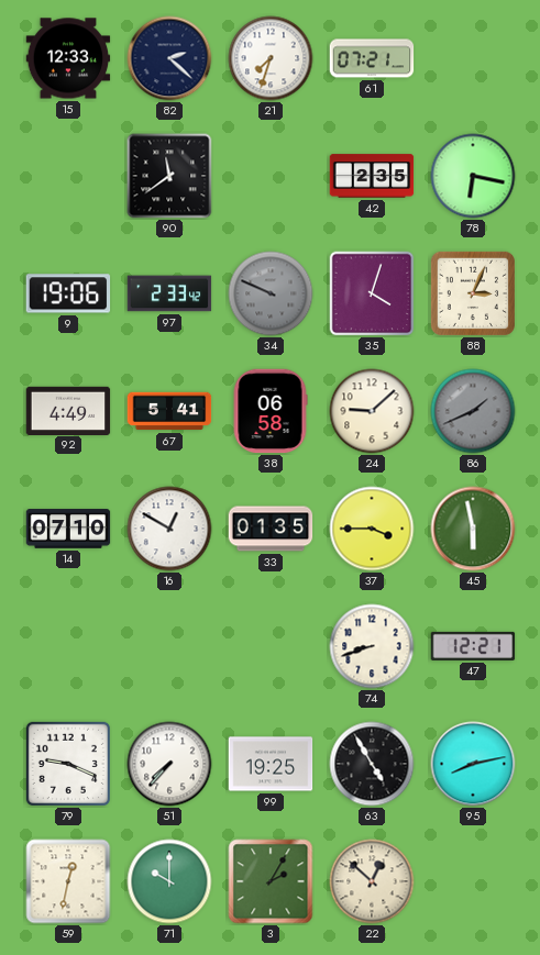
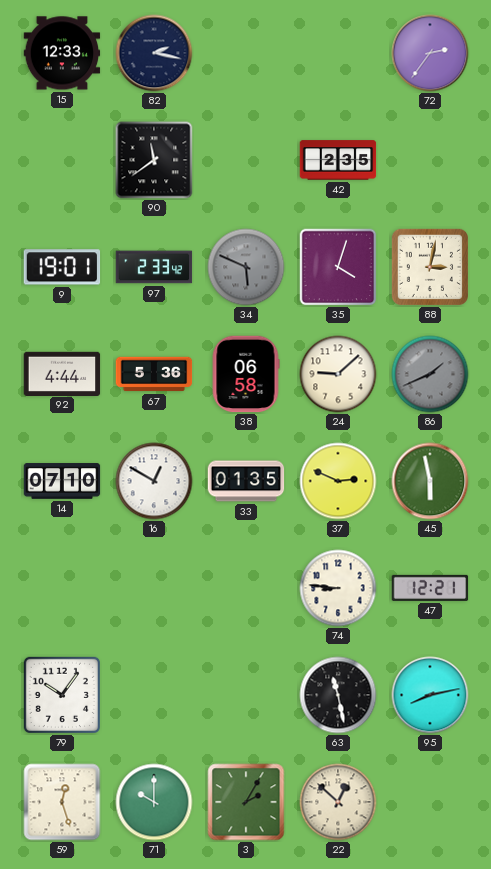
82: 2:22 -> 2:17 (154, 53)
21: 7:33 -> none (271, 58)
61: 07:21 -> none (372, 58)
72: none -> 2:36 (430, 53)
78: 6:17 -> none (473, 176)
9: 19:06 -> 19:01 (62, 267)
34: 9:49 -> 5:49 (246, 267)
88: 3:04 -> 3:02 (430, 267)
92: 4:49 -> 4:44 (62, 373)
67: 5:41 -> 5:36 (154, 374)
37: 3:45 -> 2:49 (338, 481)
74: 8:42 -> 8:46 (338, 588)
79: 9:19 -> 10:06 (61, 694)
51: 7:37 -> none (169, 764)
99: 19:25 -> none (271, 764)
63: 4:55 -> 11:28 (338, 695)
59: 12:32 -> 12:27 (62, 802)
